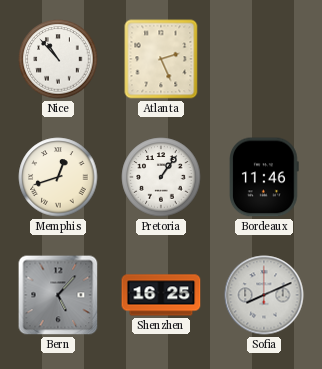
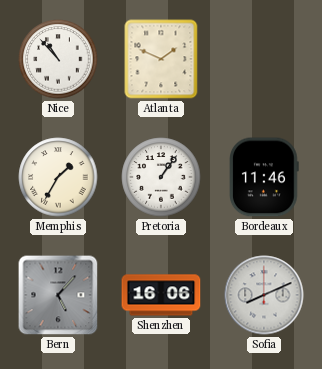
Atlanta: 2:26 -> 1:49 (161, 59)
Memphis: 12:42 -> 1:35 (58, 177)
Shenzhen: 16:25 -> 16:06 (161, 295)
